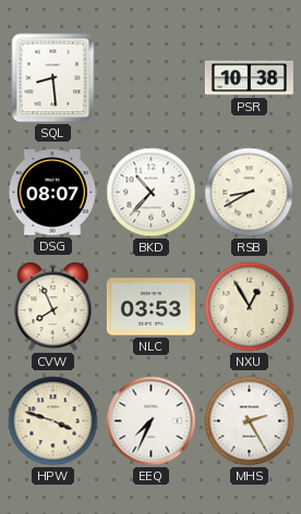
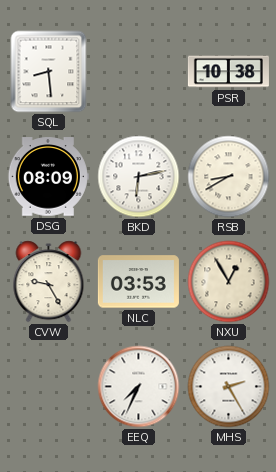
DSG: 08:07 -> 08:09 (48, 177)
BKD: 10:37 -> 6:13 (139, 177)
CVW: 7:56 -> 9:25 (49, 282)
HPW: 3:48 -> none (53, 421)
